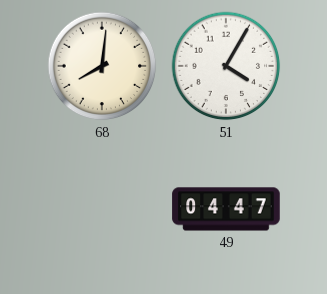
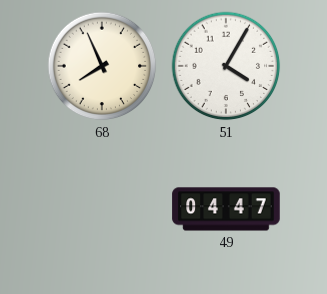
68: 8:01 -> 7:56 (102, 66)
